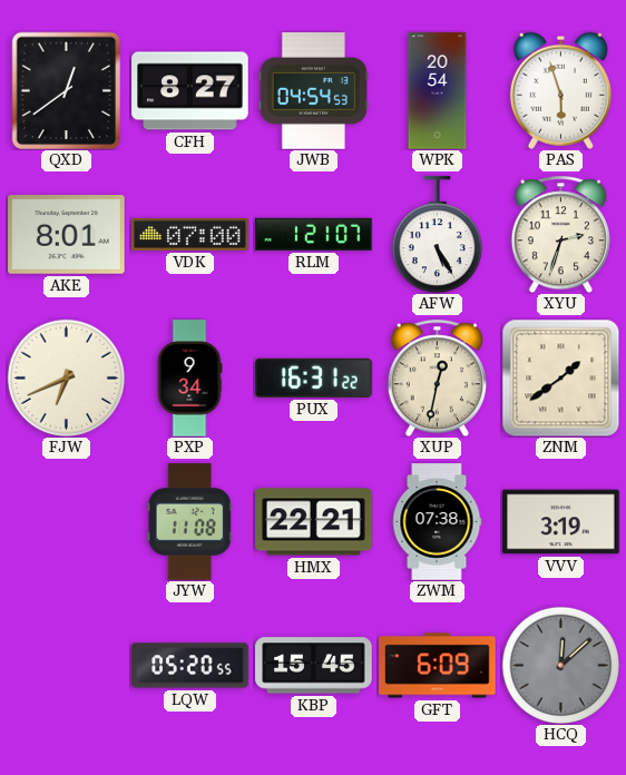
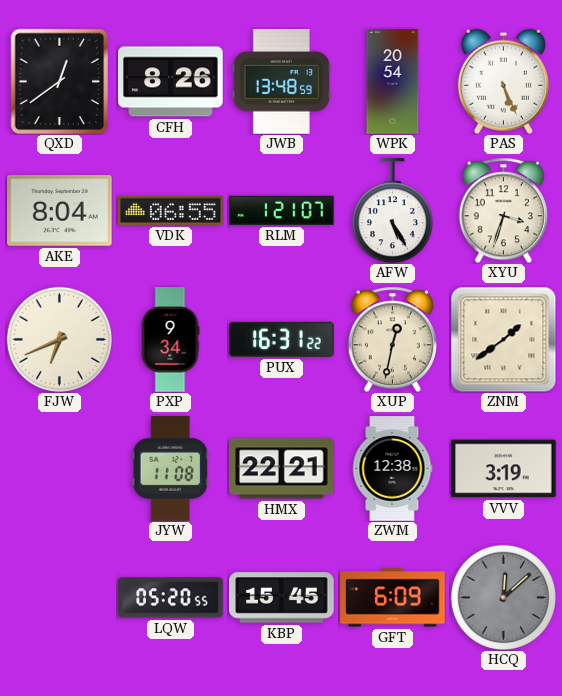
CFH: 8:27 -> 8:26 (171, 82)
JWB: 04:54 -> 13:48 (281, 82)
PAS: 5:57 -> 5:26 (503, 81)
AKE: 8:01 -> 8:04 (60, 211)
VDK: 07:00 -> 06:55 (171, 210)
XYU: 2:33 -> 3:33 (503, 210)
ZWM: 07:38 -> 12:38 (392, 469)
